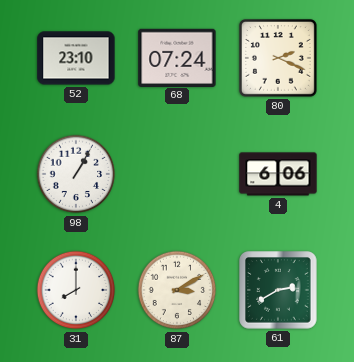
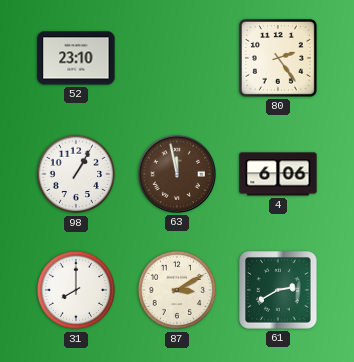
68: 07:24 -> none (177, 57)
80: 2:19 -> 2:24 (278, 58)
63: none -> 11:58 (177, 174)
